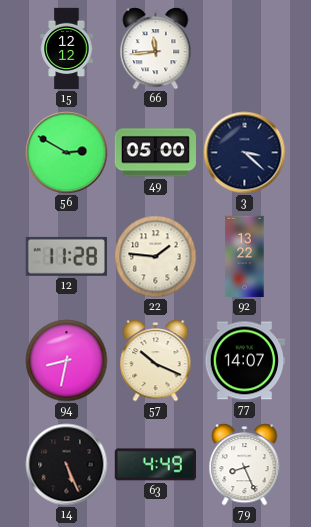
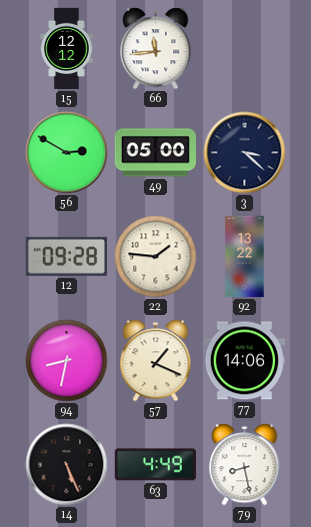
12: 11:28 -> 09:28 (66, 256)
57: 10:19 -> 1:19 (156, 361)
77: 14:07 -> 14:06 (244, 361)
79: 8:26 -> 8:28 (245, 465)
